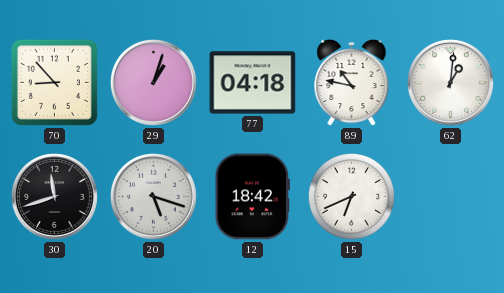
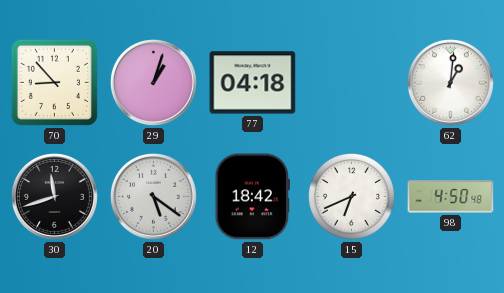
89: 10:47 -> none (352, 83)
20: 5:18 -> 5:21 (153, 196)
98: none -> 4:50 (451, 197)
